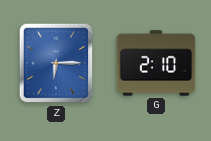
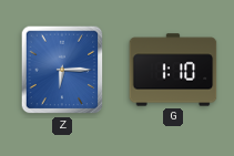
G: 2:10 -> 1:10 (173, 70)
